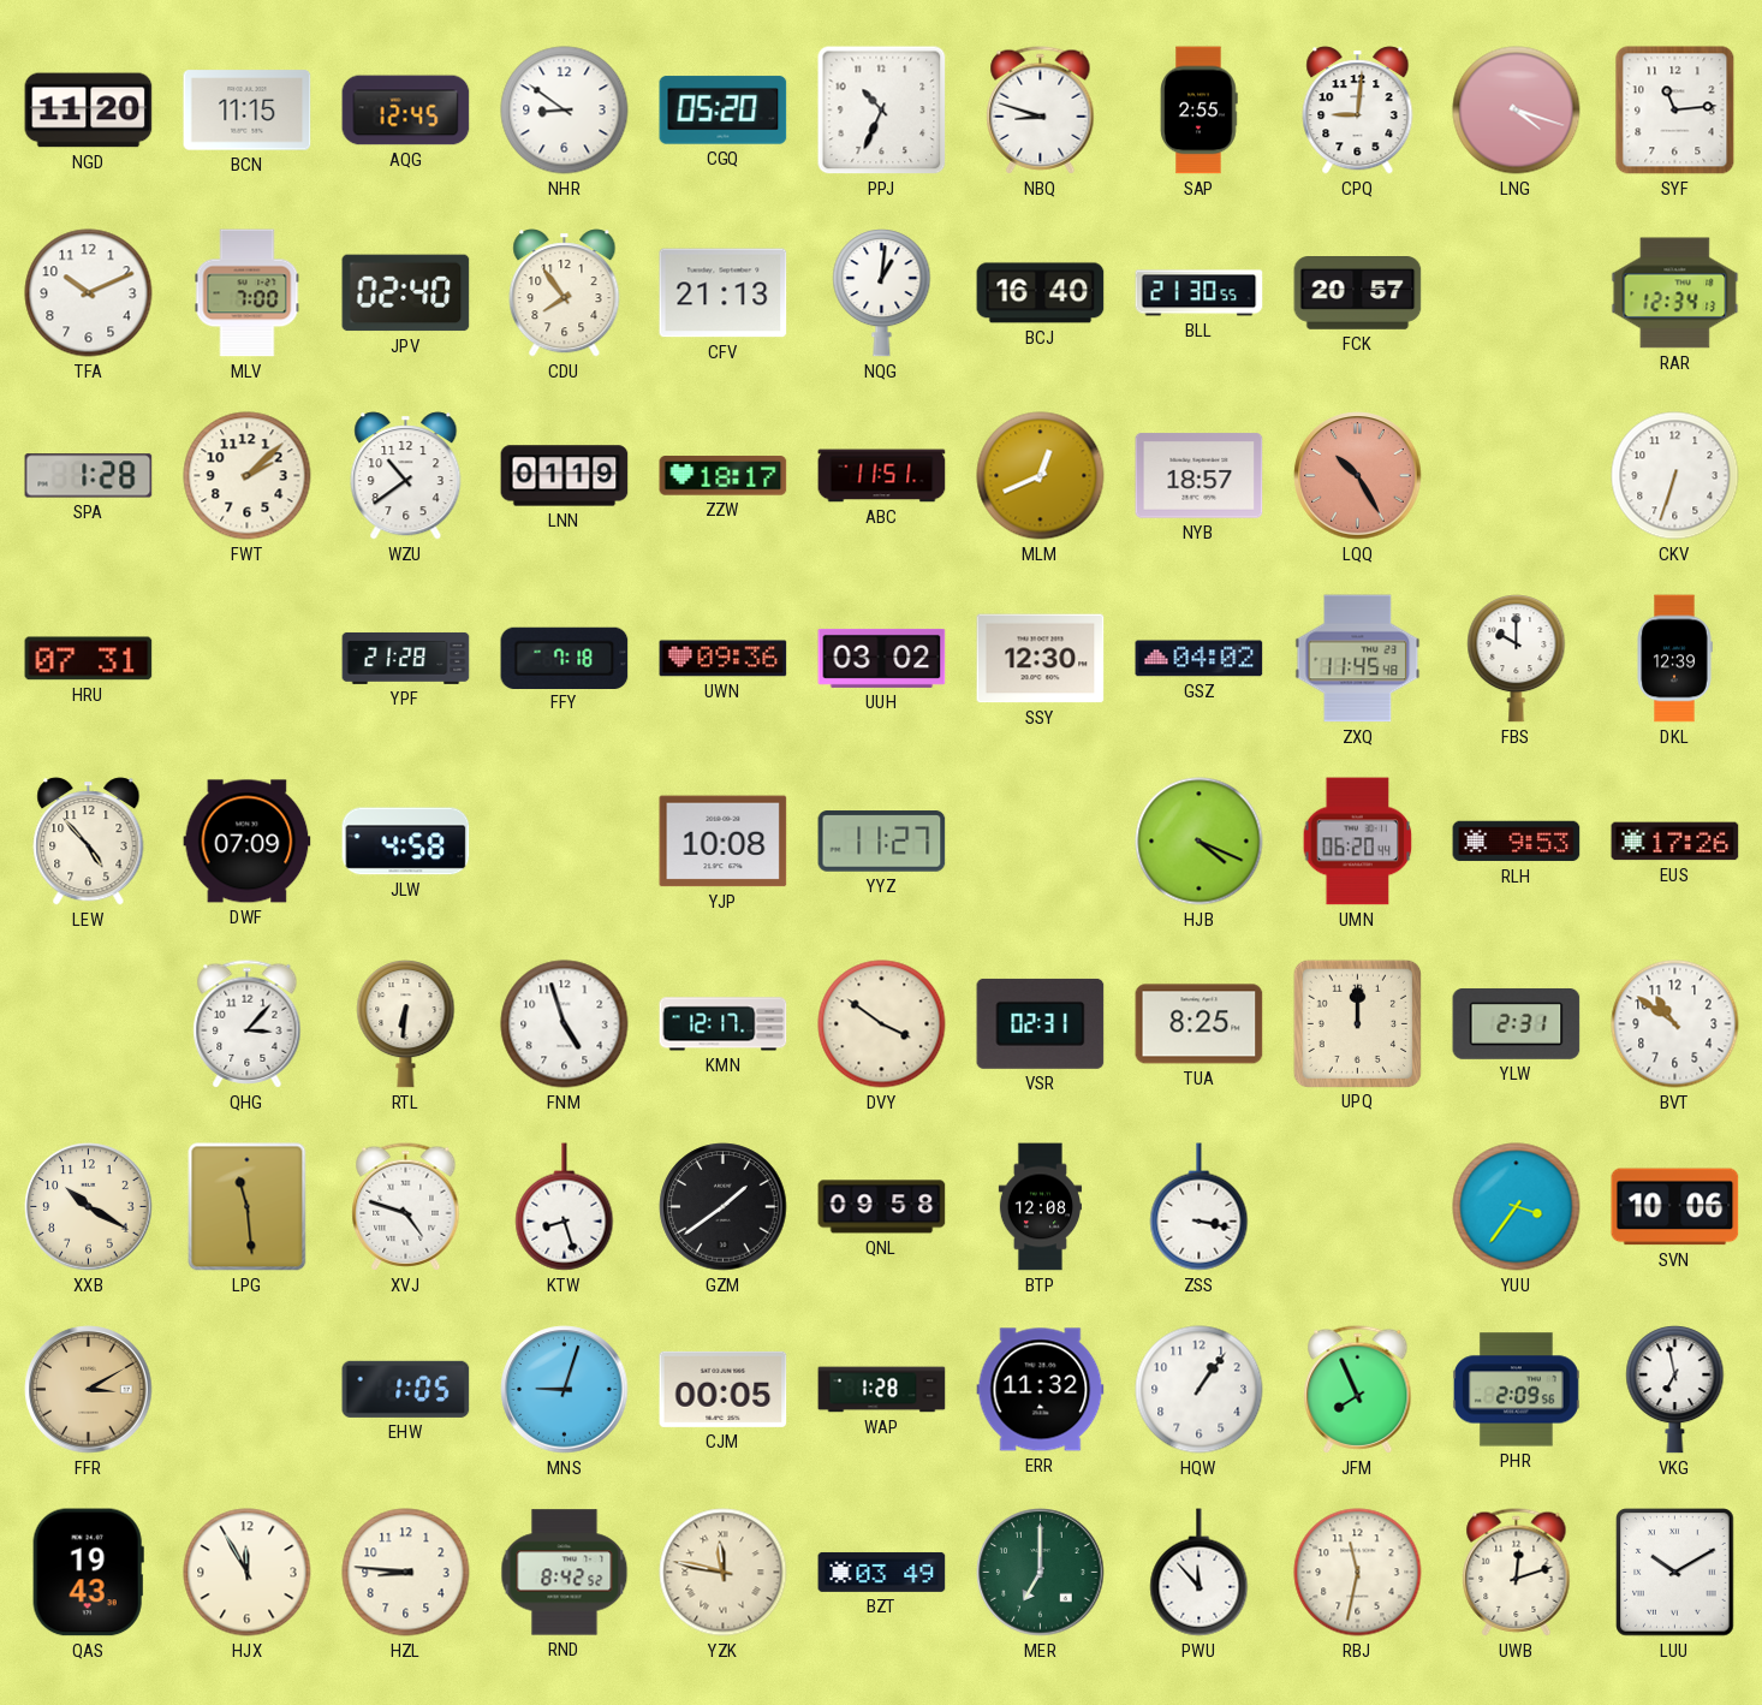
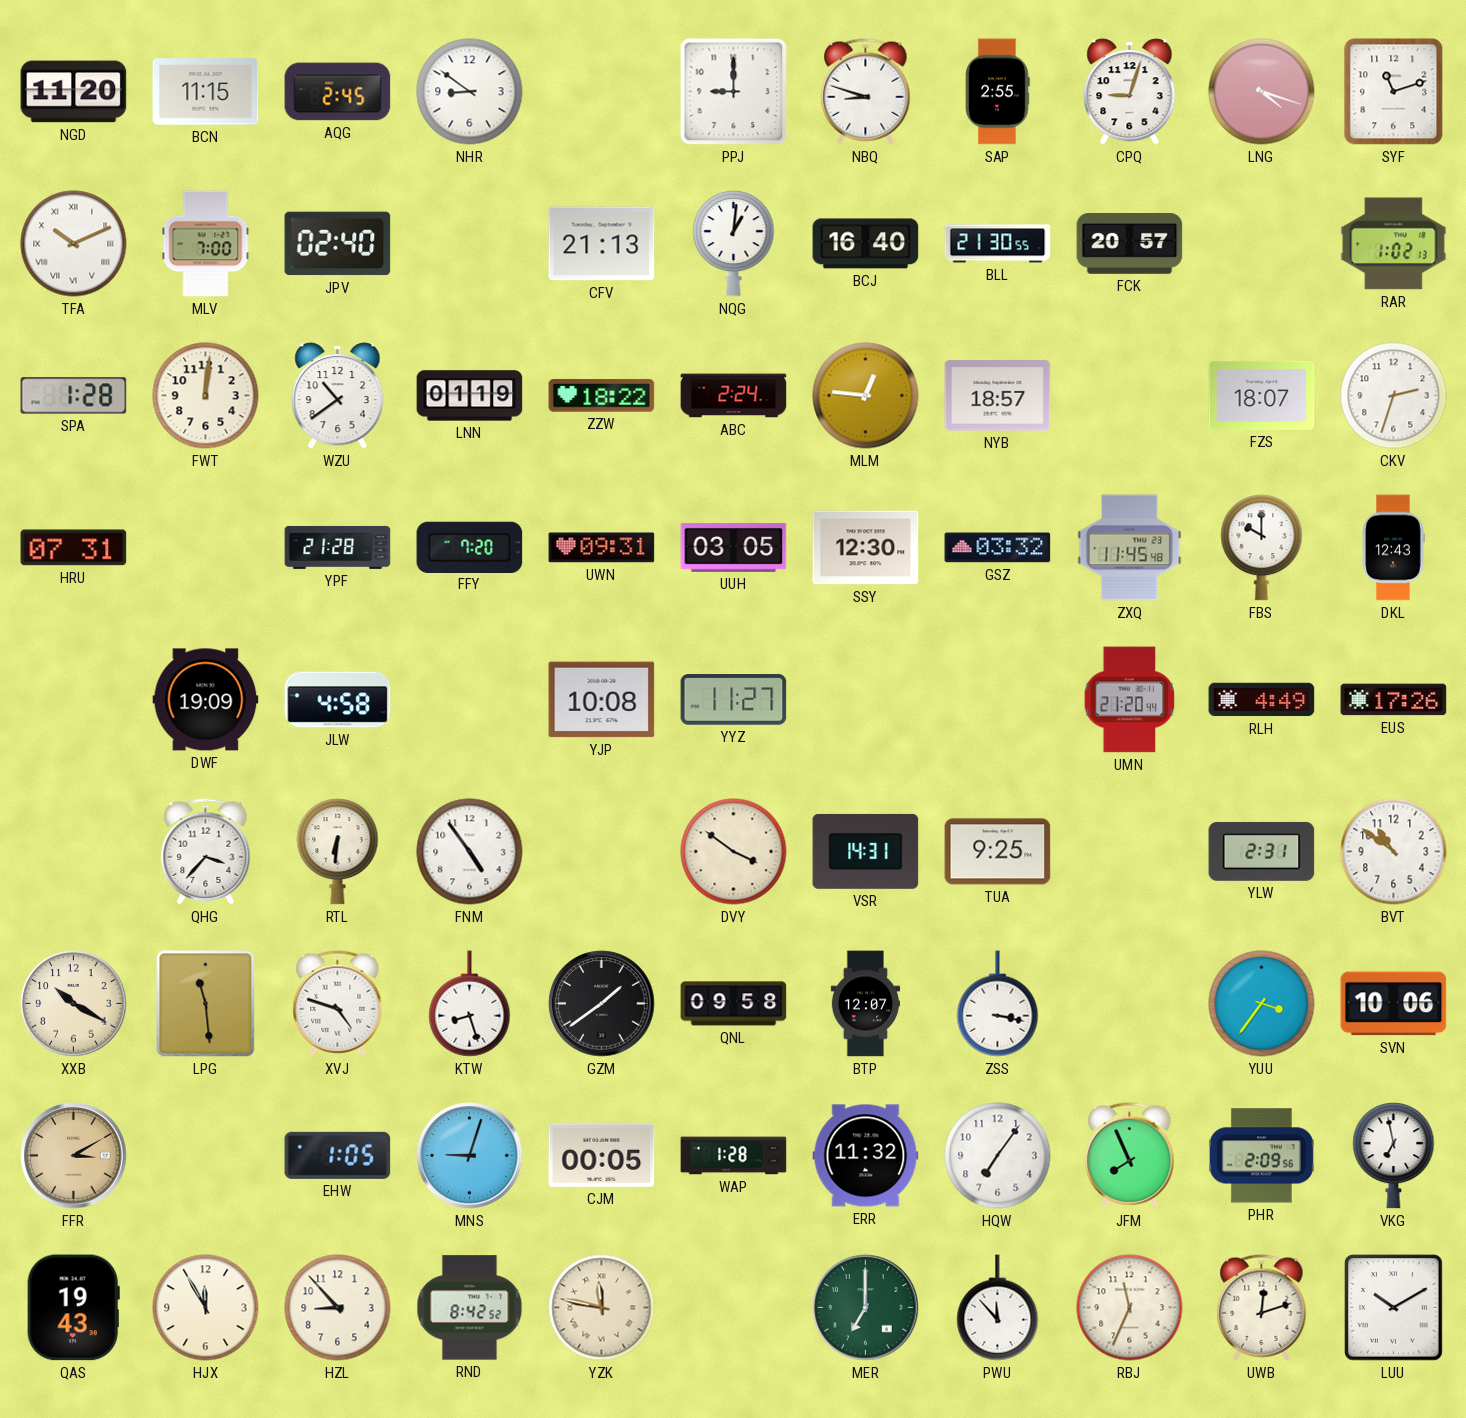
AQG: 12:45 -> 2:45 (338, 92)
CGQ: 05:20 -> none (724, 111)
PPJ: 10:34 -> 9:00 (734, 92)
CPQ: 9:01 -> 9:03 (1130, 92)
SYF: 11:14 -> 11:12 (1394, 92)
TFA numerals: Arabic -> Roman (74, 244)
CDU: 7:54 -> none (565, 293)
RAR: 12:34 -> 1:02 (1394, 244)
FWT: 2:08 -> 12:01 (206, 396)
ZZW: 18:17 -> 18:22 (602, 396)
ABC: 11:51 -> 2:24 (734, 396)
MLM: 12:41 -> 12:46 (866, 396)
LQQ: 10:25 -> none (1358, 476)
FZS: none -> 18:07 (1262, 395)
CKV: 6:33 -> 2:33 (1394, 396)
FFY: 7:18 -> 7:20 (470, 547)
UWN: 09:36 -> 09:31 (602, 548)
UUH: 03:02 -> 03:05 (734, 547)
GSZ: 04:02 -> 03:32 (998, 548)
DKL: 12:39 -> 12:43 (1393, 548)
LEW: 4:53 -> none (89, 842)
DWF: 07:09 -> 19:09 (206, 700)
HJB: 4:19 -> none (1200, 842)
UMN: 06:20 -> 21:20 (1130, 700)
RLH: 9:53 -> 4:49 (1262, 700)
QHG: 3:07 -> 3:37 (206, 852)
FNM: 4:57 -> 4:54 (470, 852)
KMN: 12:17 -> none (724, 1024)
VSR: 02:31 -> 14:31 (866, 851)
TUA: 8:25 -> 9:25 (998, 852)
UPQ: 12:00 -> none (1357, 1023)
BTP: 12:08 -> 12:07 (866, 1004)
HQW: 1:06 -> 7:06 (998, 1156)
HZL: 8:46 -> 8:53 (338, 1308)
BZT: 03:49 -> none (882, 1572)
RBJ: 11:32 -> 11:34 (1130, 1308)
